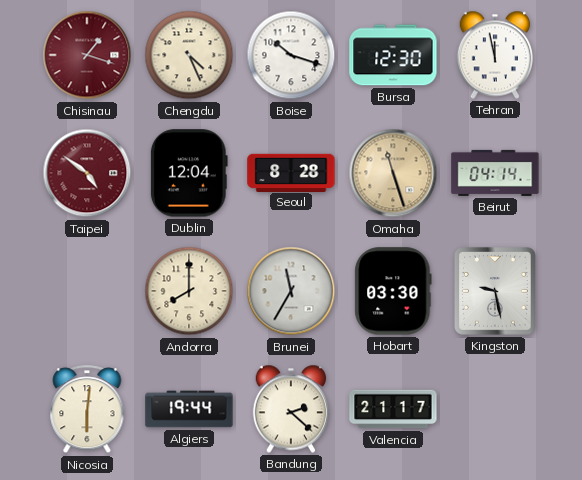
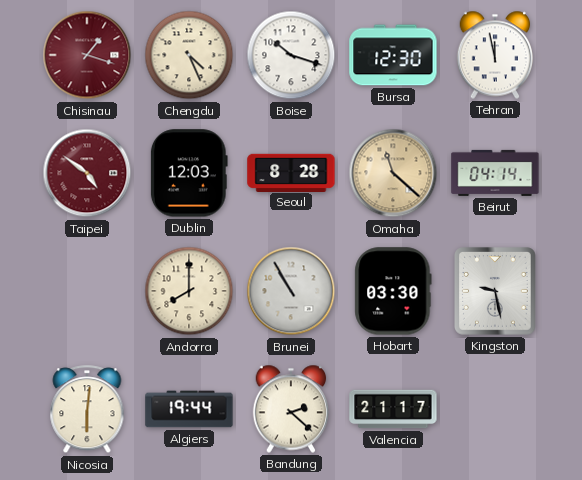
Dublin: 12:04 -> 12:03 (189, 173)
Omaha: 11:27 -> 11:22 (393, 173)
Brunei: 11:35 -> 10:55 (291, 291)
